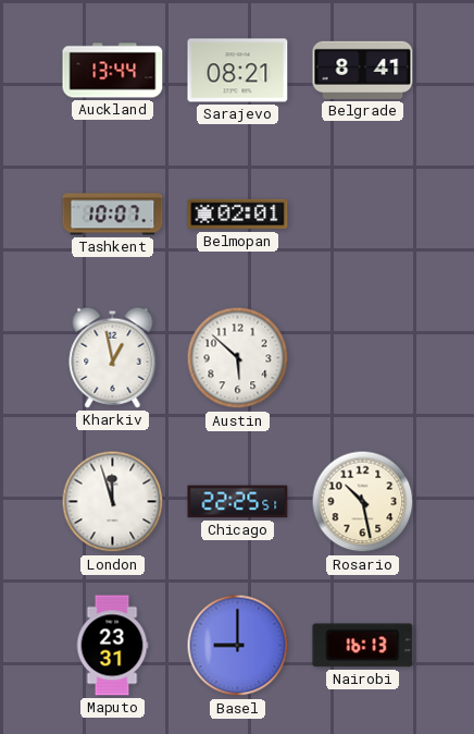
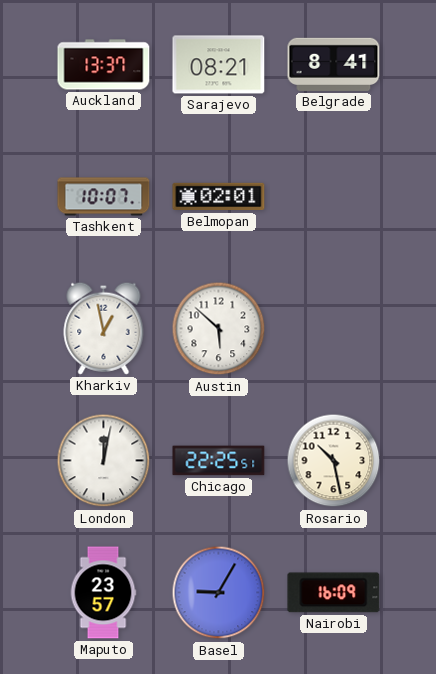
Auckland: 13:44 -> 13:37 (104, 65)
London: 11:57 -> 12:02 (104, 461)
Maputo: 23:31 -> 23:57 (103, 593)
Basel: 9:00 -> 9:05 (219, 593)
Nairobi: 16:13 -> 16:09 (334, 593)
